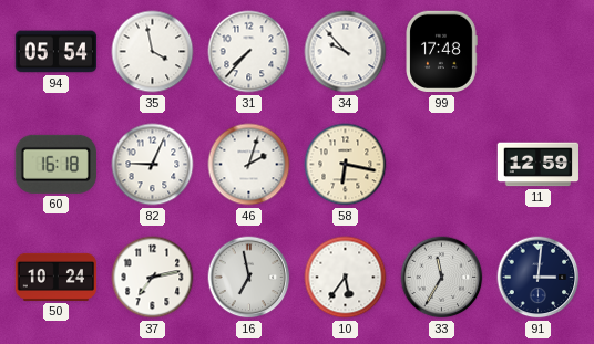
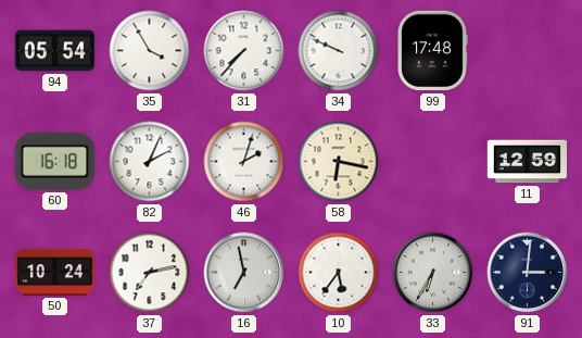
35: 3:58 -> 3:55 (150, 51)
34: 9:53 -> 9:49 (339, 51)
82: 9:04 -> 2:04 (150, 162)
33: 11:35 -> 6:35 (433, 273)
